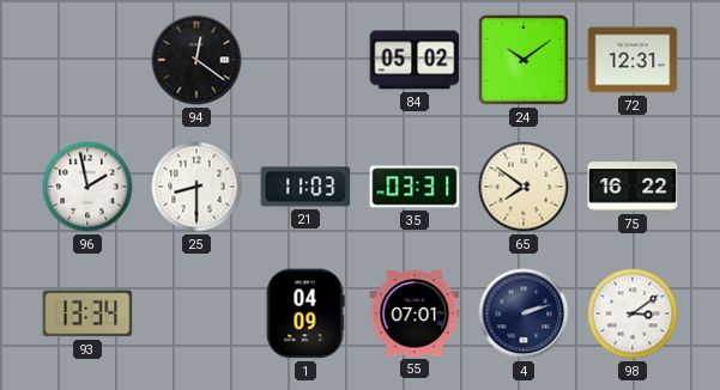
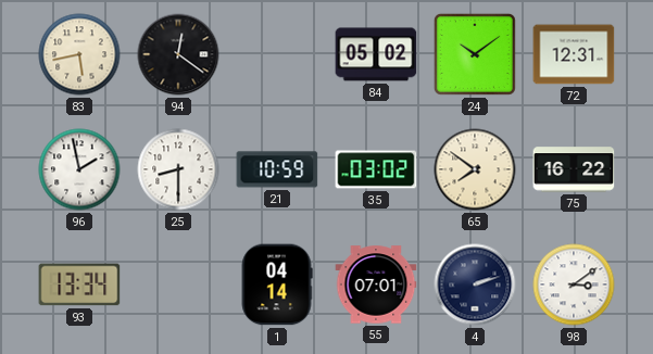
83: none -> 5:43 (79, 54)
21: 11:03 -> 10:59 (277, 169)
35: 03:31 -> 03:02 (376, 169)
1: 04:09 -> 04:14 (277, 285)
